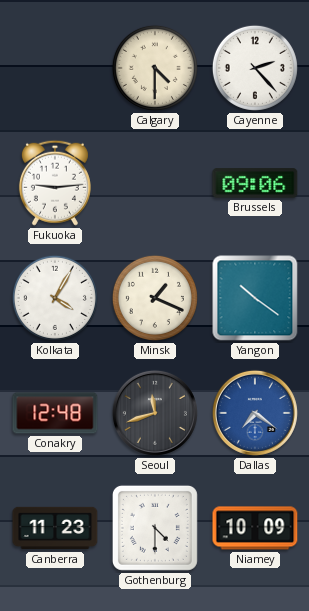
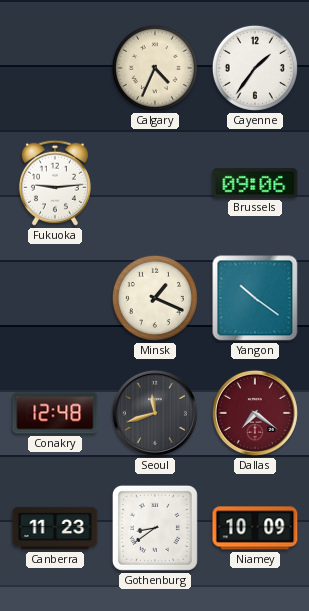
Calgary: 4:30 -> 4:34 (155, 68)
Cayenne: 2:23 -> 1:36 (255, 68)
Kolkata: 4:05 -> none (55, 298)
Dallas dial: blue -> burgundy (255, 413)
Gothenburg: 4:30 -> 8:39 (155, 528)
